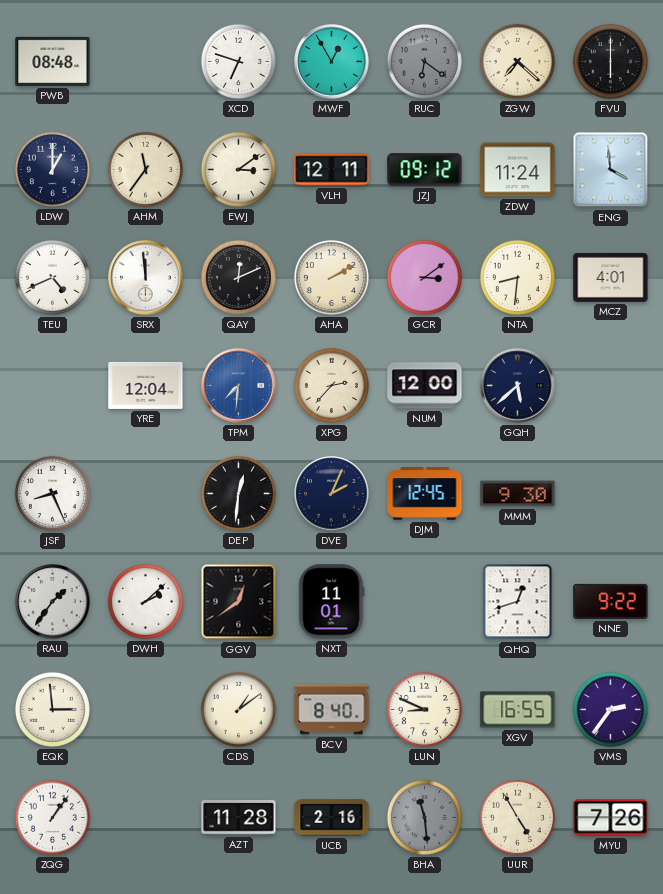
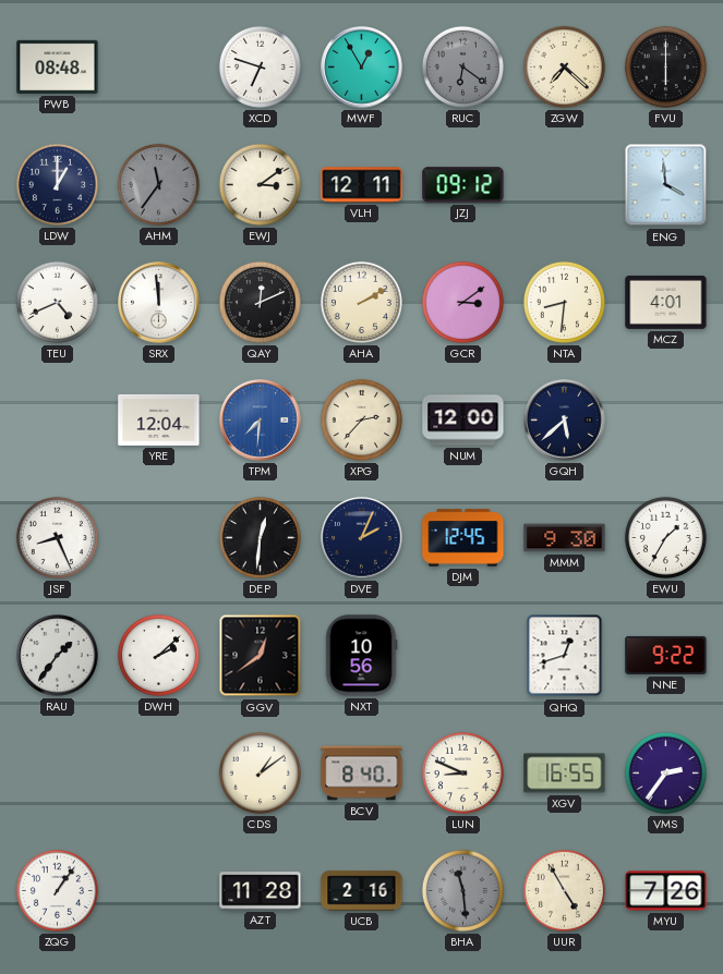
AHM dial: cream -> grey (158, 184)
ZDW: 11:24 -> none (518, 170)
EWU: none -> 1:35 (665, 537)
NXT: 11:01 -> 10:56 (362, 656)
EQK: 2:59 -> none (52, 709)
